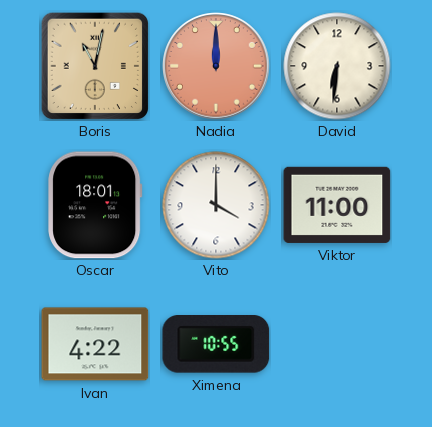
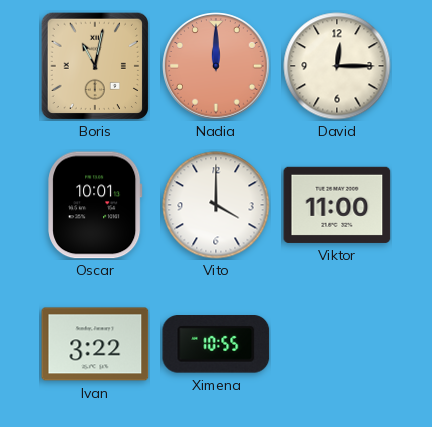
David: 6:31 -> 12:15 (337, 66)
Oscar: 18:01 -> 10:01 (95, 205)
Ivan: 4:22 -> 3:22 (95, 344)
